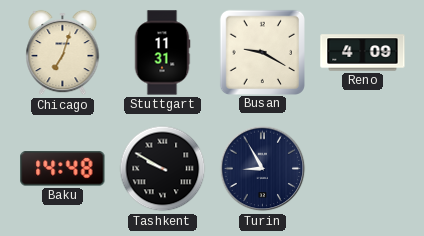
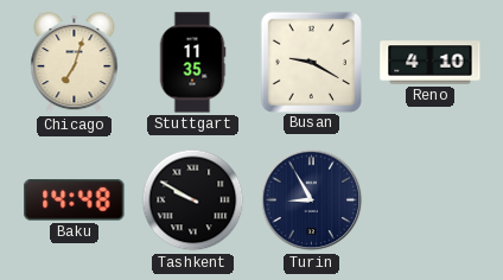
Stuttgart: 11:31 -> 11:35 (192, 63)
Reno: 4:09 -> 4:10 (431, 63)
